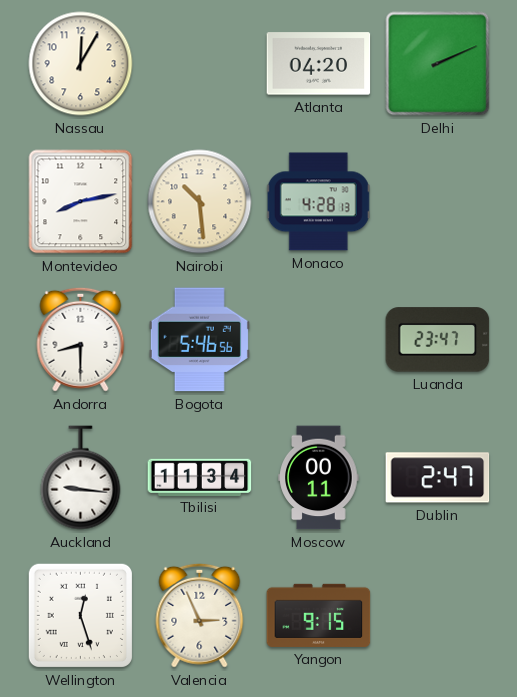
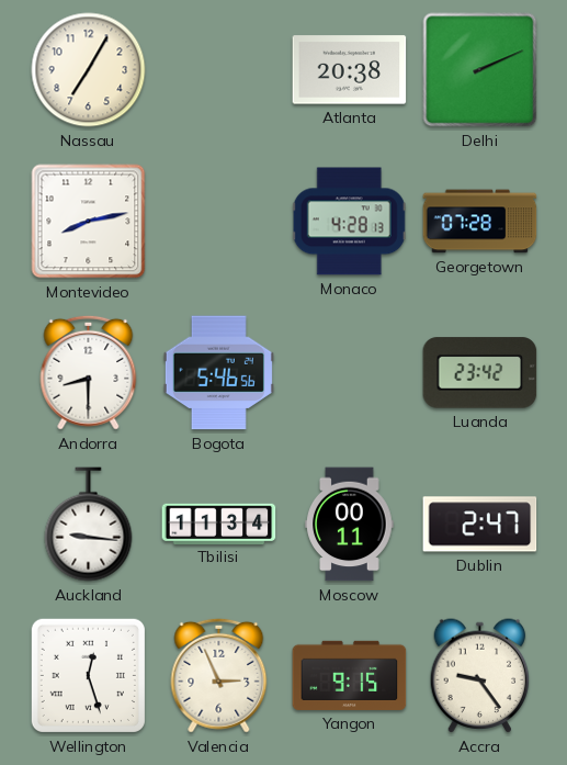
Nassau: 12:05 -> 7:05 (89, 70)
Atlanta: 04:20 -> 20:38 (350, 70)
Nairobi: 10:29 -> none (200, 202)
Georgetown: none -> 07:28 (480, 222)
Luanda: 23:47 -> 23:42 (480, 373)
Accra: none -> 9:24 (480, 676)
